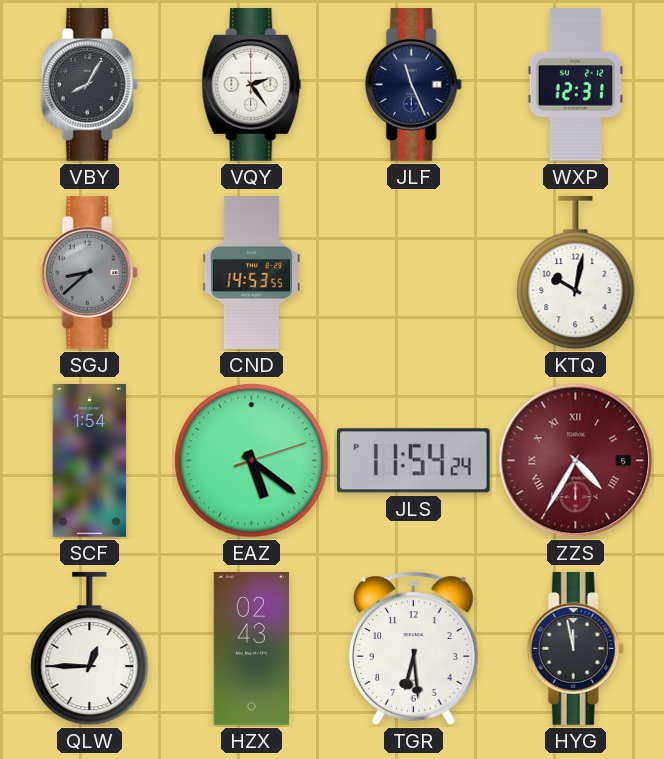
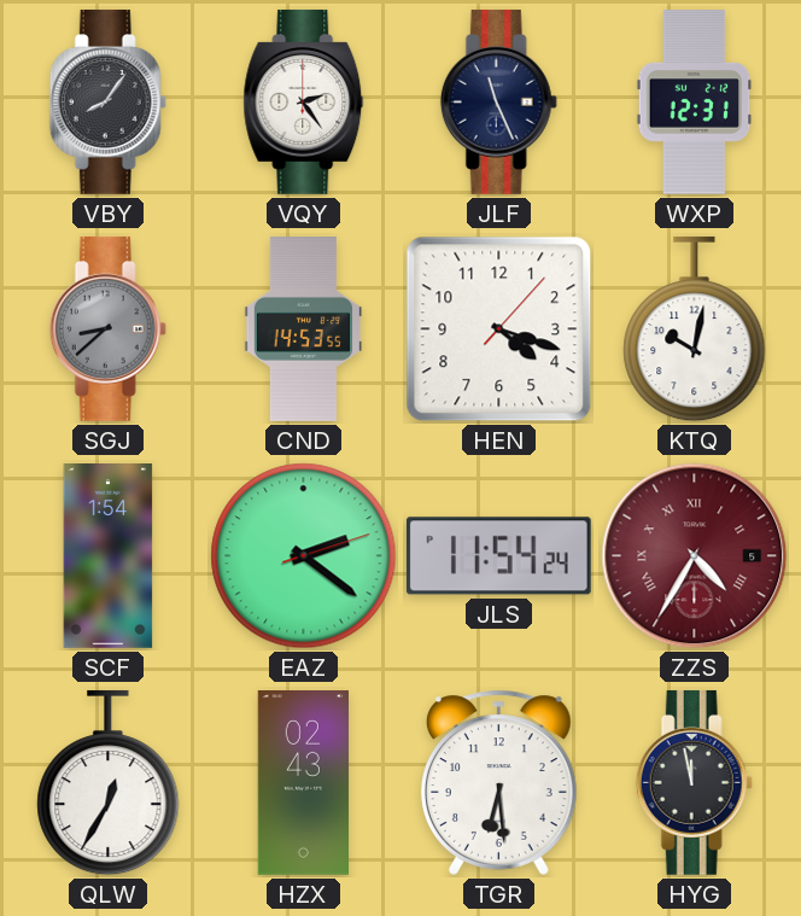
VBY: 8:05 -> 8:06 (107, 101)
HEN: none -> 4:18 (499, 329)
EAZ: 5:21 -> 2:21 (304, 556)
QLW: 12:45 -> 12:35 (109, 783)
